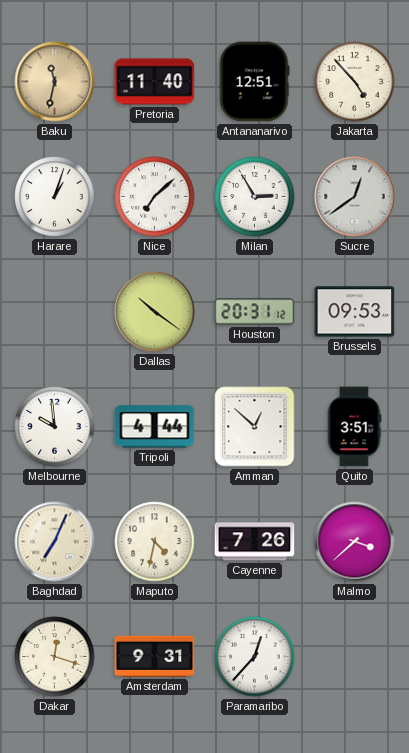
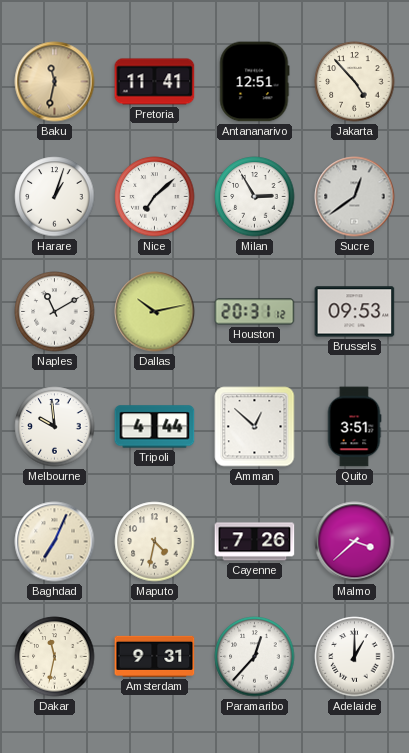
Pretoria: 11:40 -> 11:41 (155, 82)
Naples: none -> 11:10 (55, 312)
Dallas: 10:21 -> 10:13 (155, 312)
Dakar: 12:18 -> 11:32 (55, 657)
Adelaide: none -> 1:00 (355, 657)
